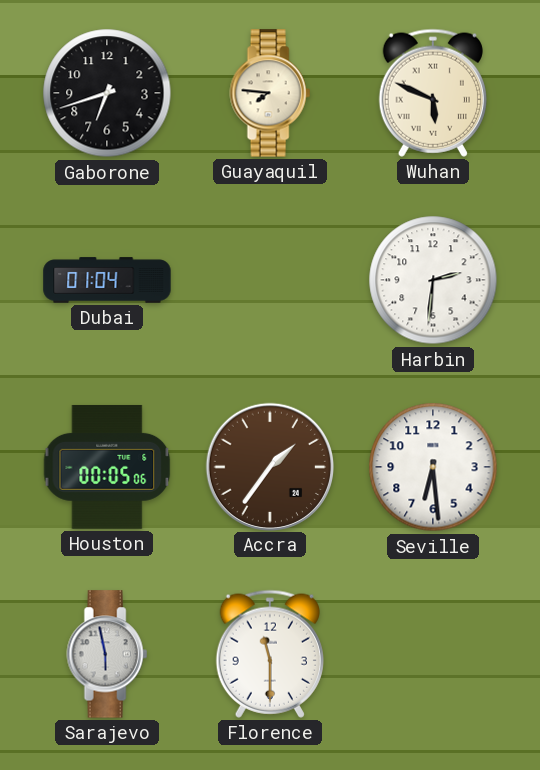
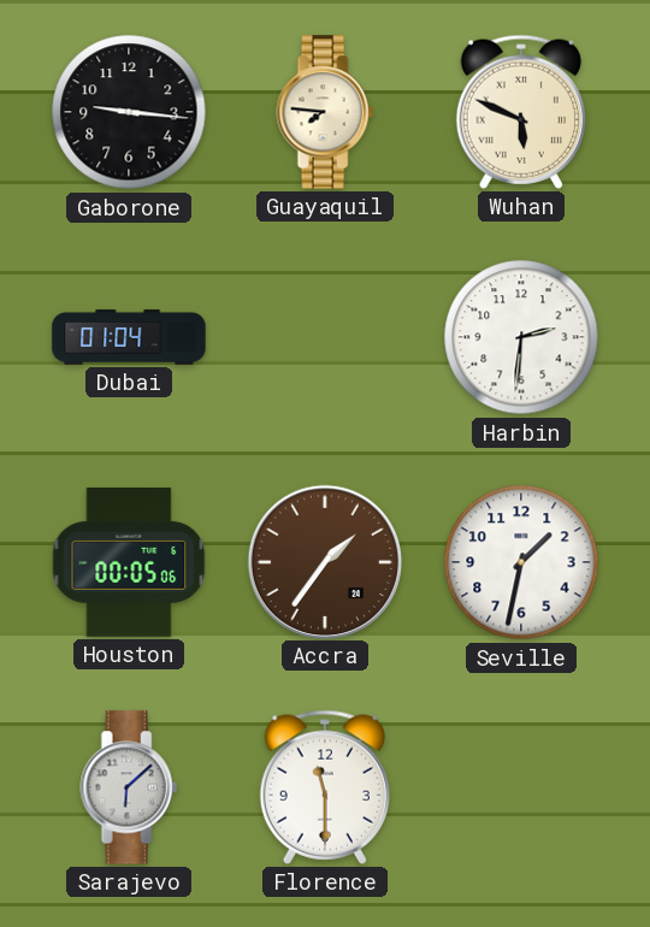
Gaborone: 6:42 -> 9:16 (129, 112)
Seville: 6:29 -> 1:32 (521, 562)
Sarajevo: 5:58 -> 6:08 (129, 787)
